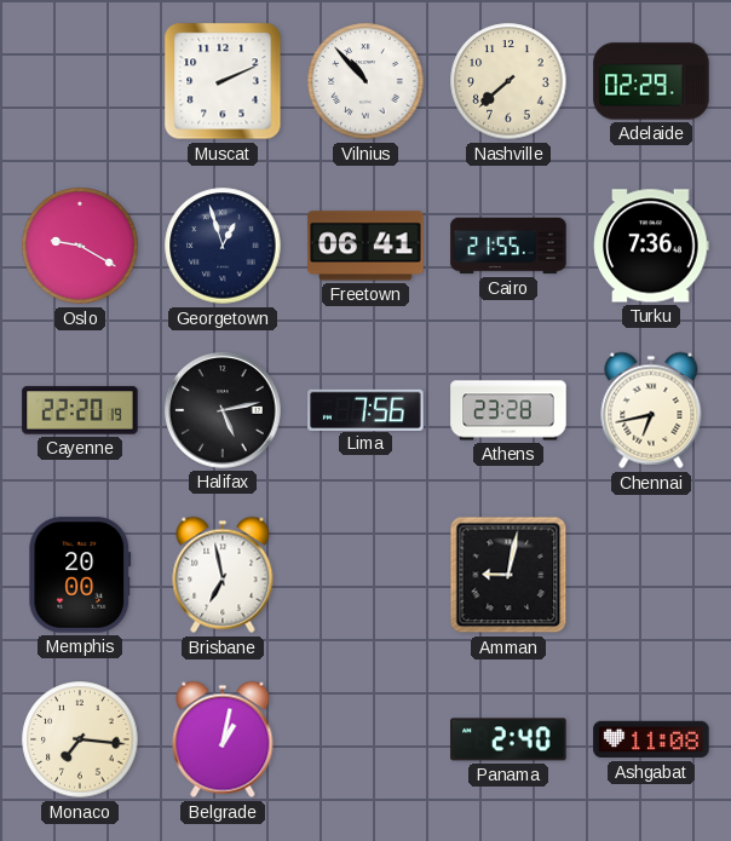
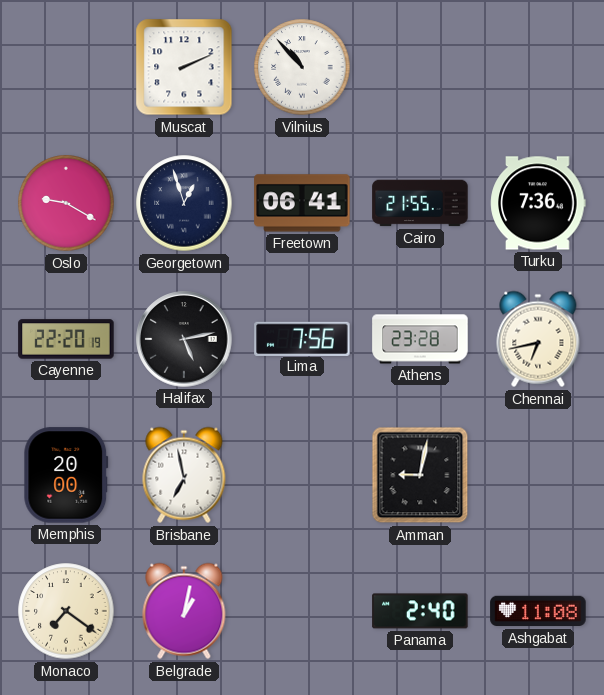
Nashville: 7:38 -> none (508, 81)
Adelaide: 02:29 -> none (651, 81)
Monaco: 7:16 -> 7:21 (66, 611)
